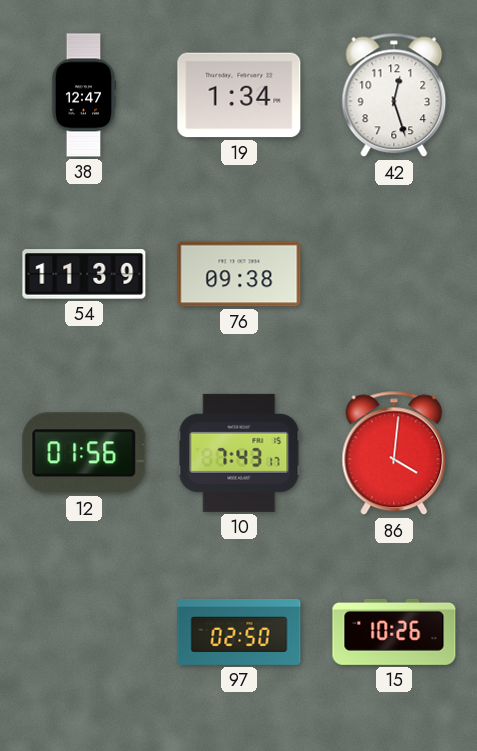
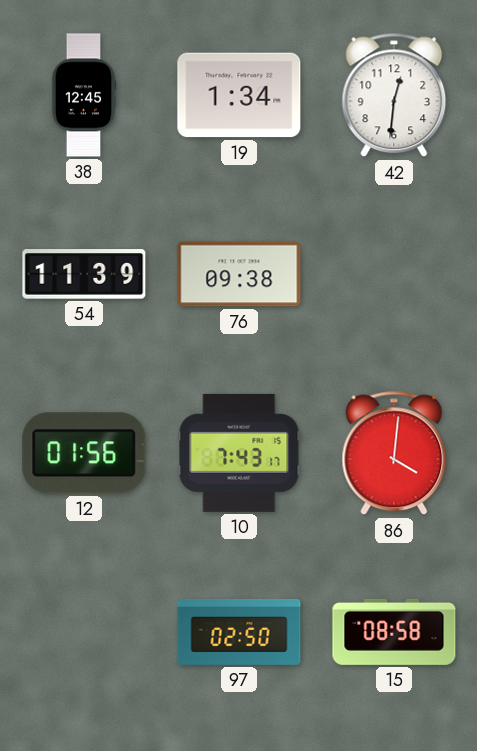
38: 12:47 -> 12:45 (84, 95)
42: 12:27 -> 12:31 (394, 95)
15: 10:26 -> 08:58 (394, 632)
